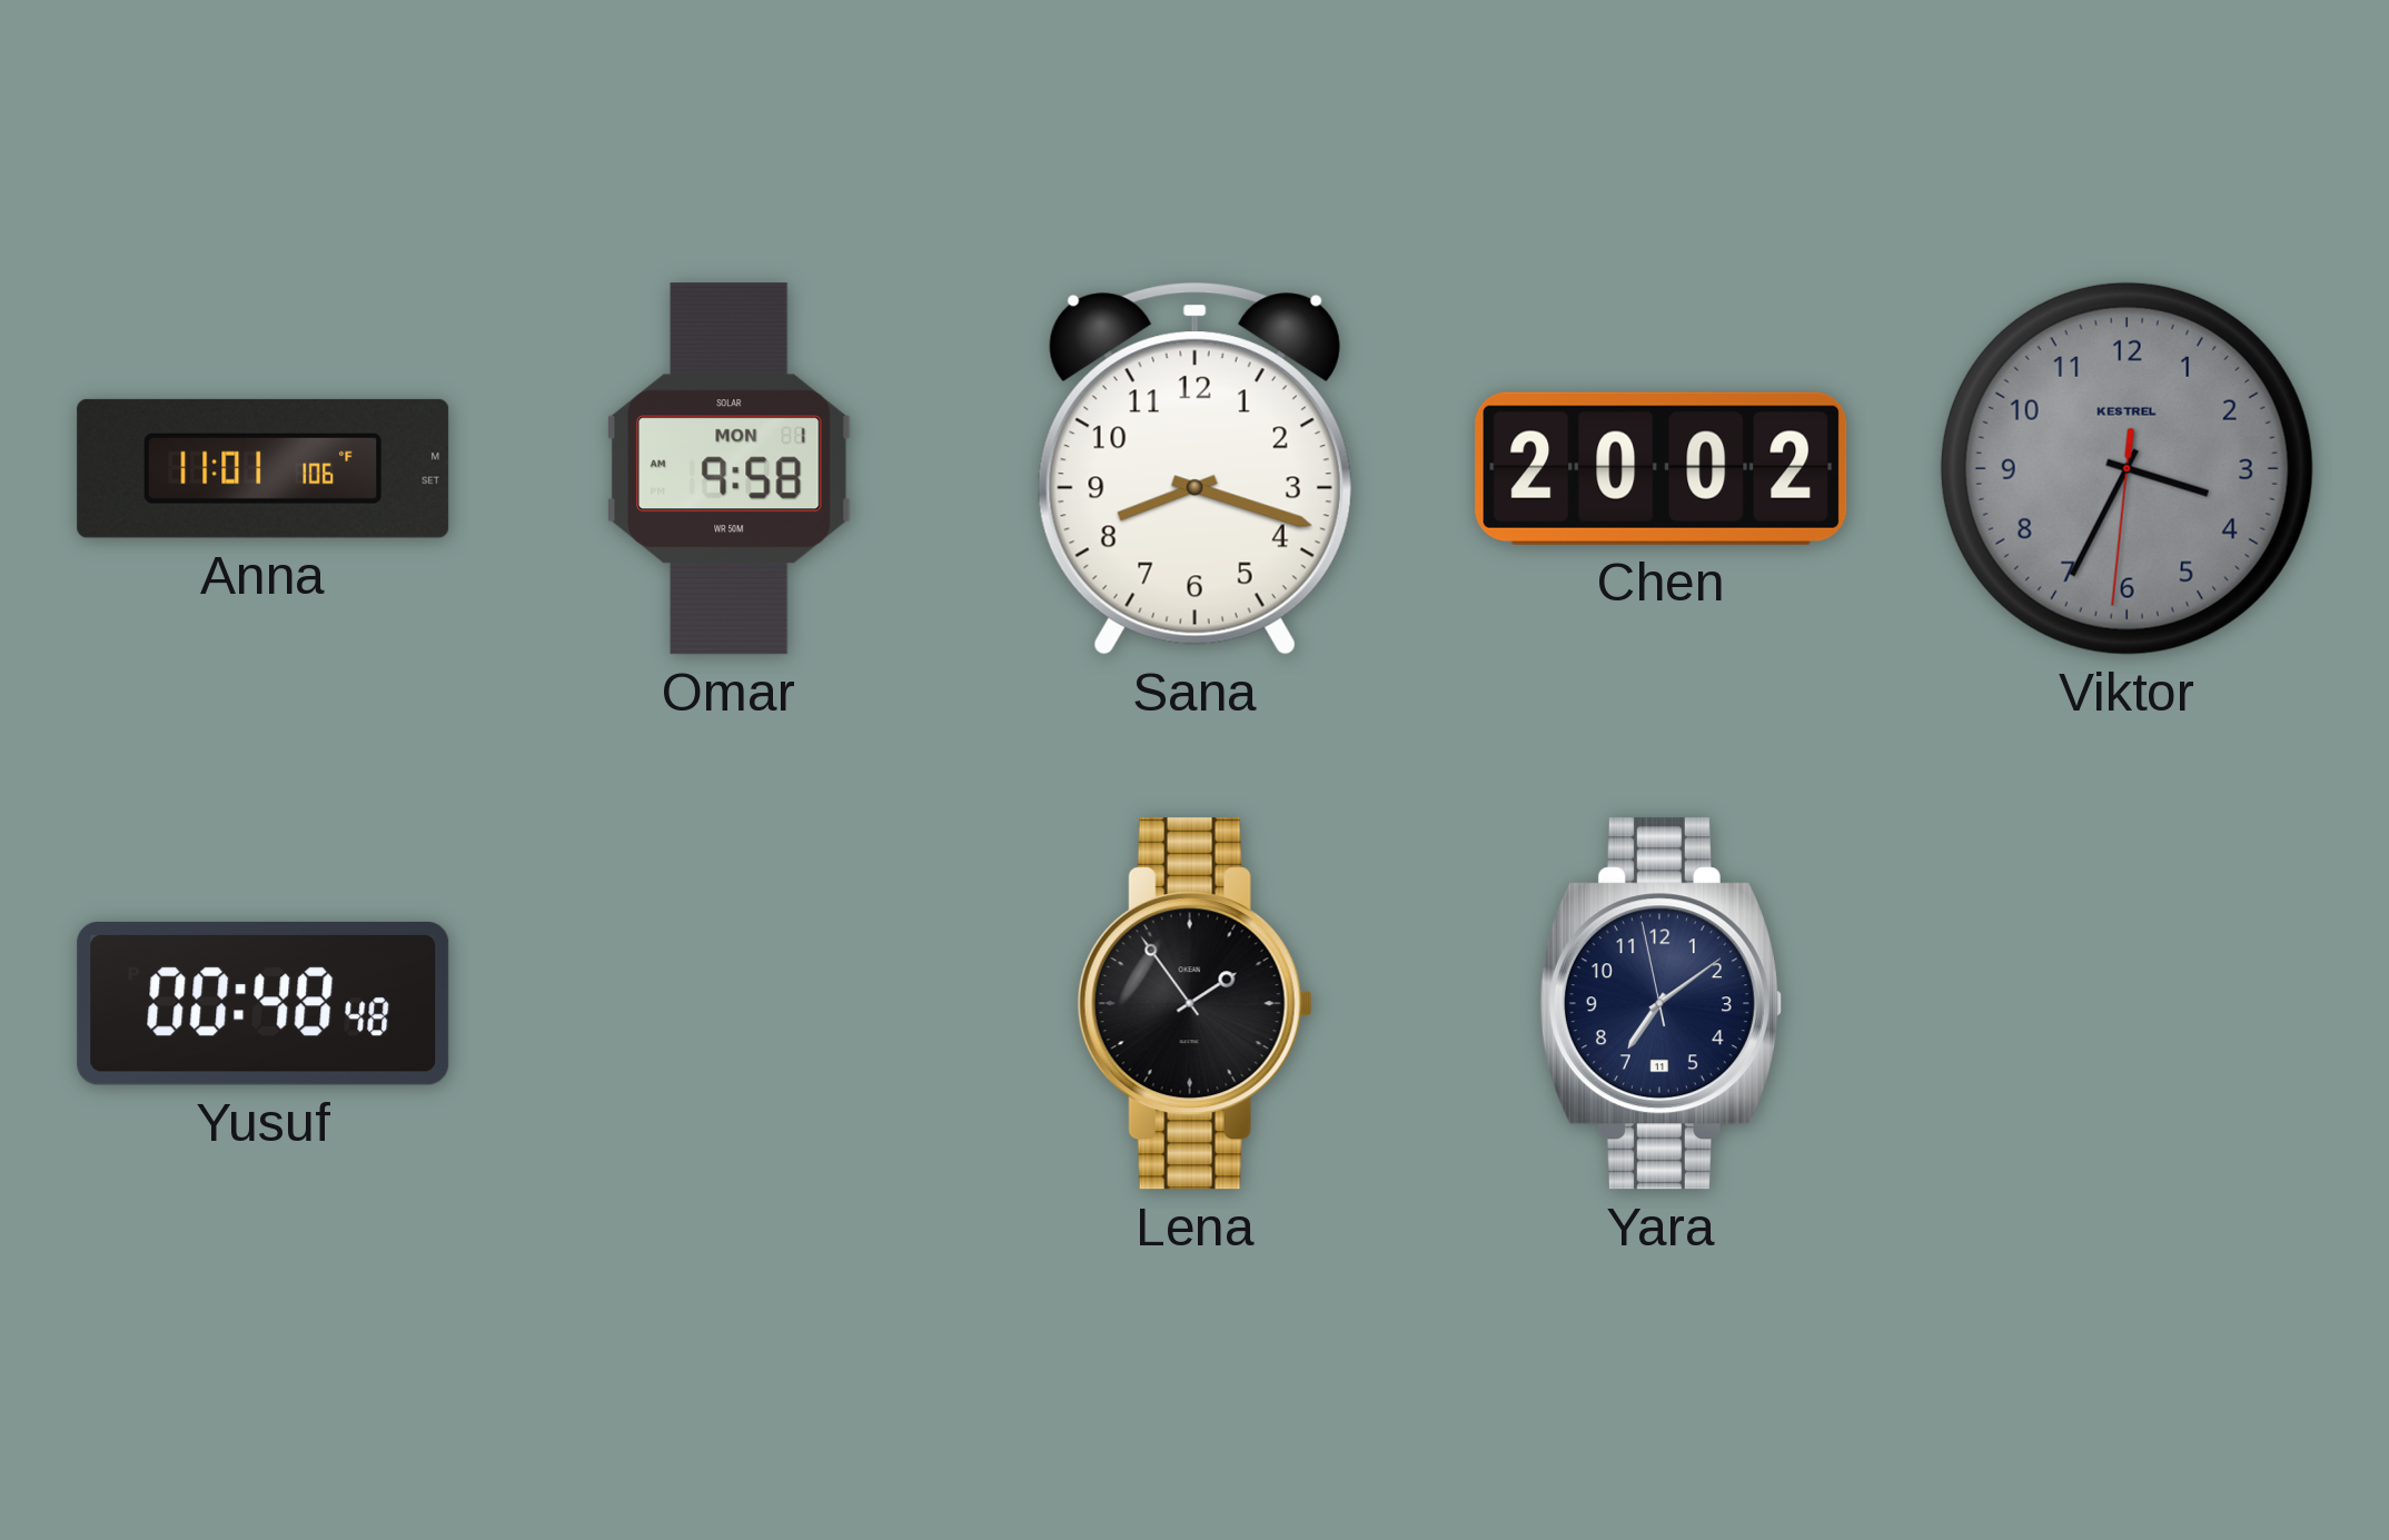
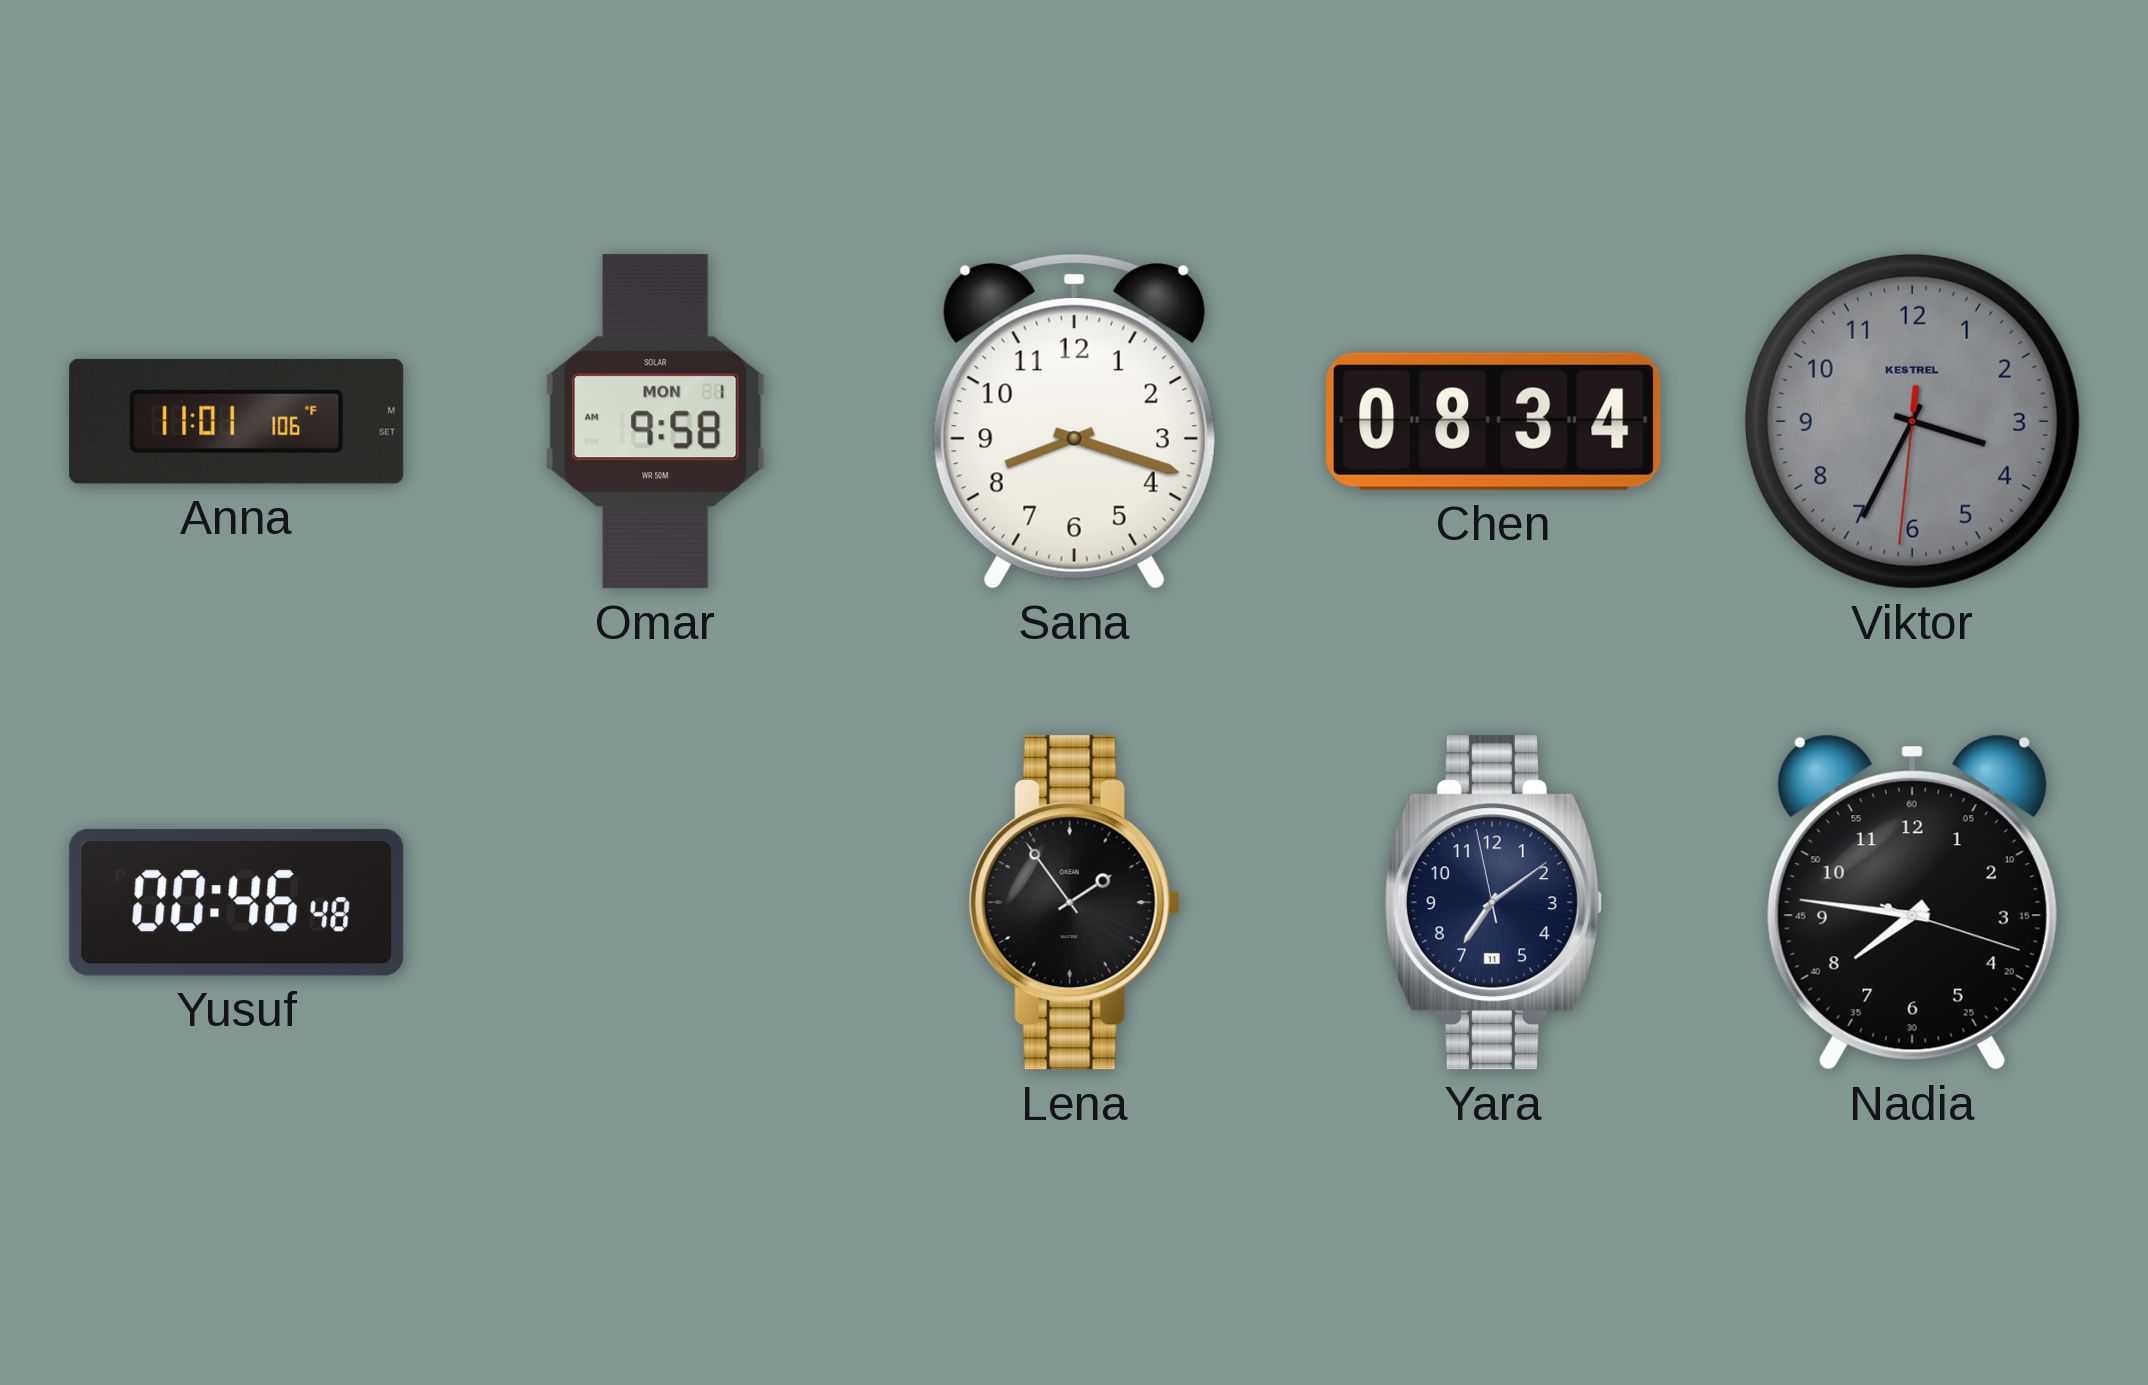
Chen: 20:02 -> 08:34 (1494, 421)
Yusuf: 00:48 -> 00:46 (237, 902)
Nadia: none -> 7:46 (1912, 902)
